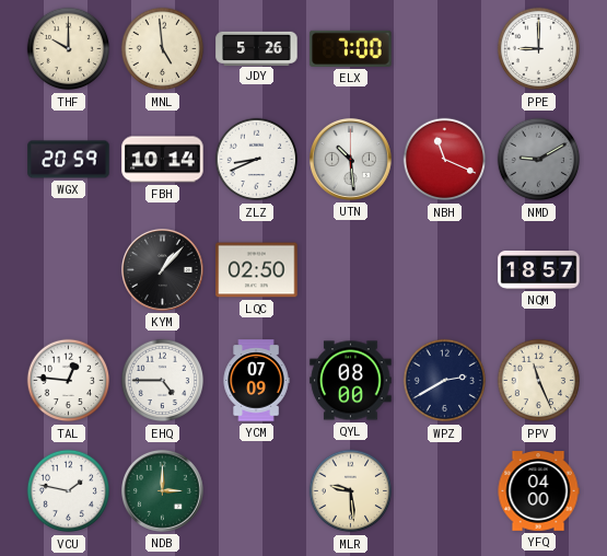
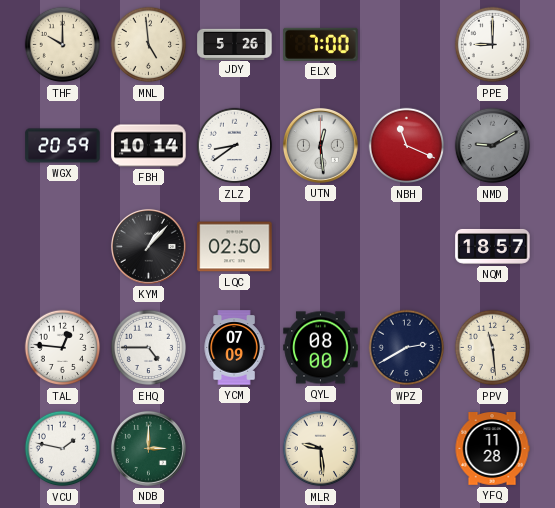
ZLZ: 8:41 -> 8:39 (235, 146)
UTN: 10:29 -> 12:29 (320, 145)
PPV: 11:26 -> 11:29 (493, 348)
YFQ: 04:00 -> 11:28 (492, 449)
